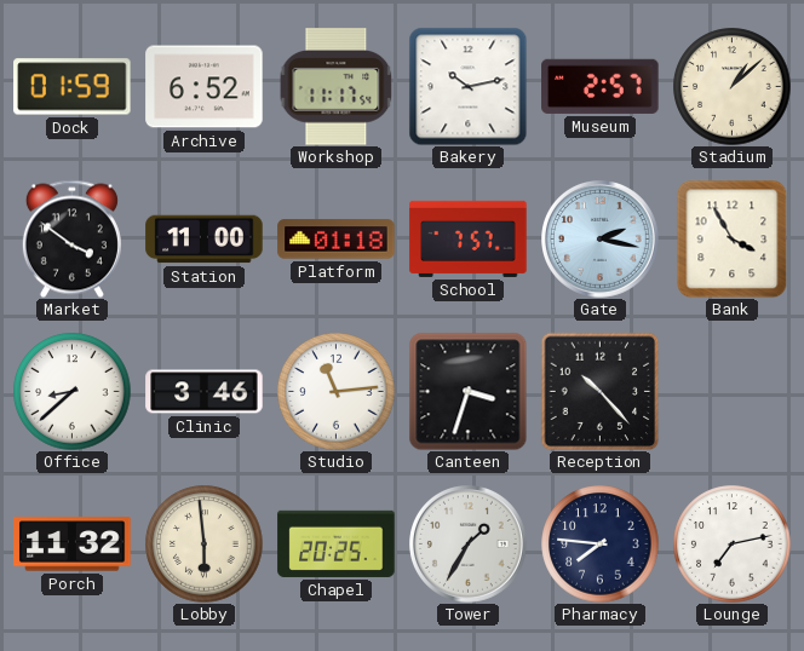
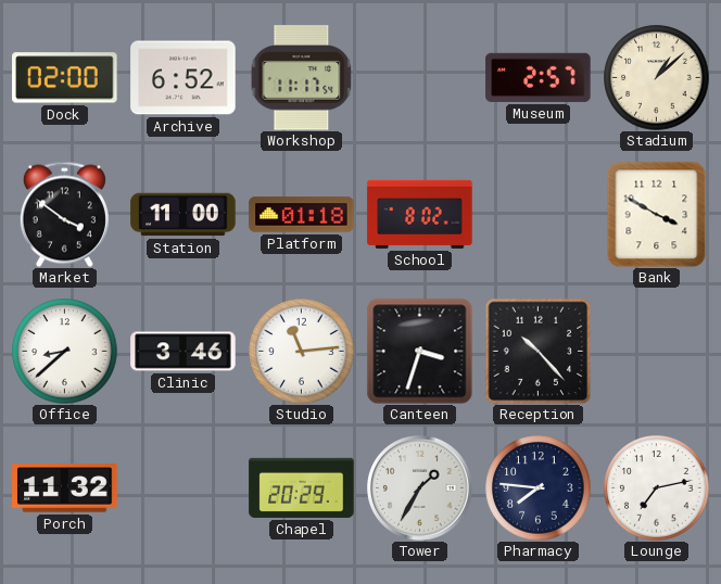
Dock: 01:59 -> 02:00 (65, 78)
Bakery: 10:13 -> none (467, 86)
School: 7:57 -> 8:02 (420, 214)
Gate: 2:17 -> none (601, 240)
Bank: 3:55 -> 3:50 (657, 214)
Lobby: 5:59 -> none (205, 545)
Chapel: 20:25 -> 20:29 (302, 487)
